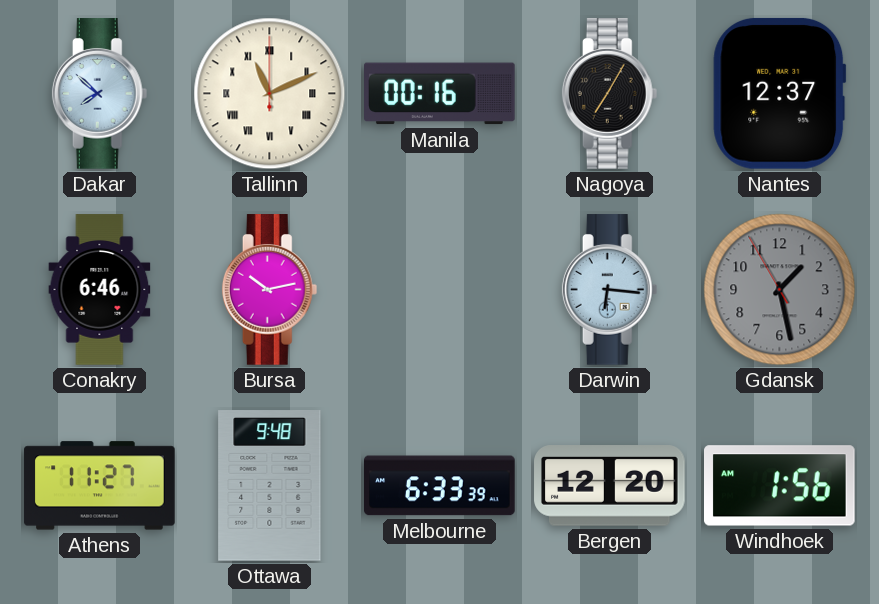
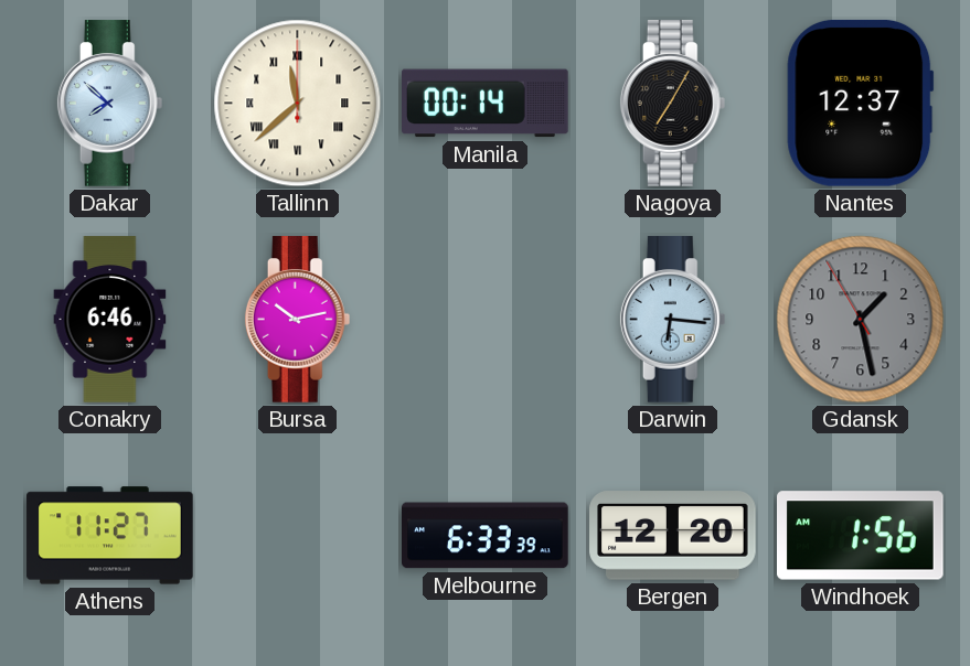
Tallinn: 11:11 -> 11:38 (298, 104)
Manila: 00:16 -> 00:14 (486, 104)
Ottawa: 9:48 -> none (270, 486)
